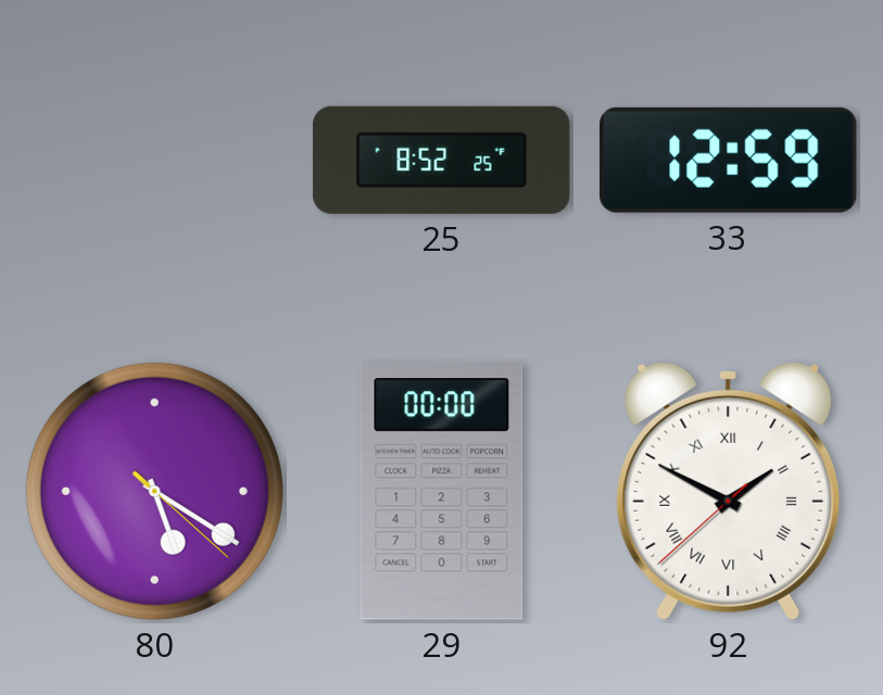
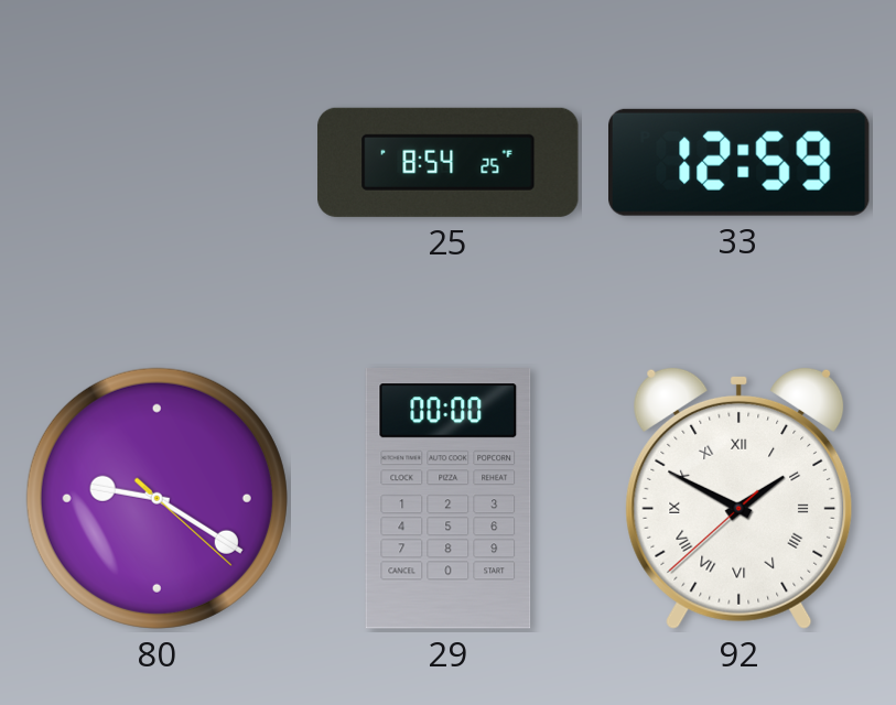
25: 8:52 -> 8:54 (449, 162)
80: 5:20 -> 9:20 (156, 498)
